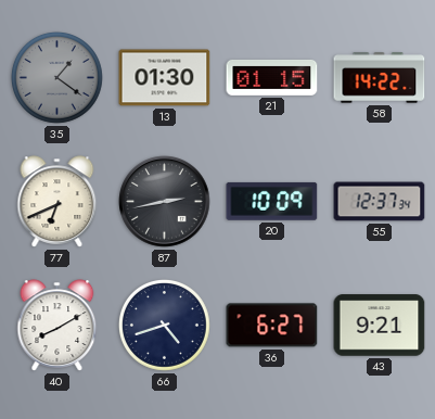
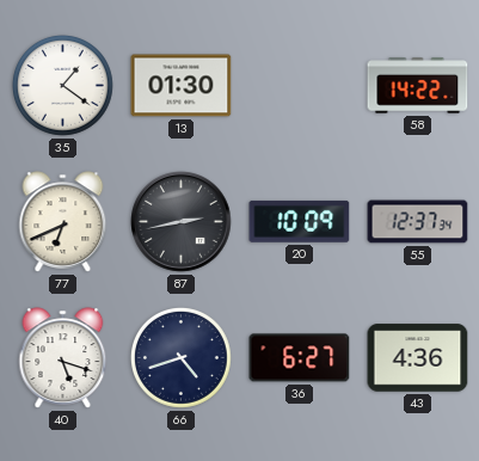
35 dial: grey -> white (62, 85)
21: 01:15 -> none (272, 78)
40: 8:10 -> 5:18 (63, 358)
43: 9:21 -> 4:36 (418, 358)
